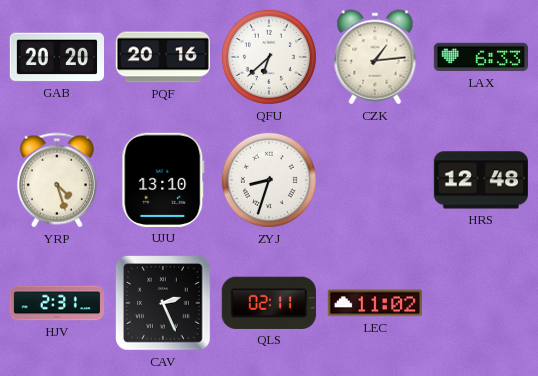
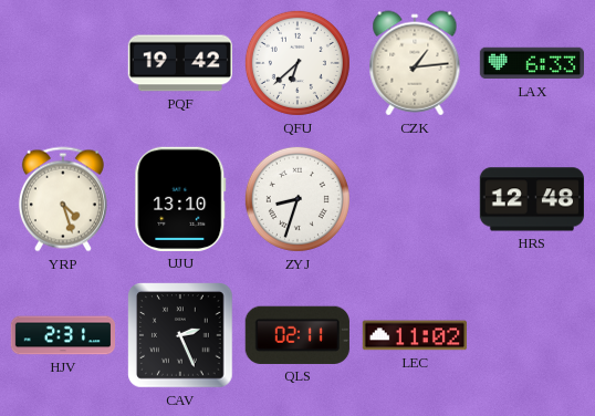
GAB: 20:20 -> none (56, 57)
PQF: 20:16 -> 19:42 (179, 63)
